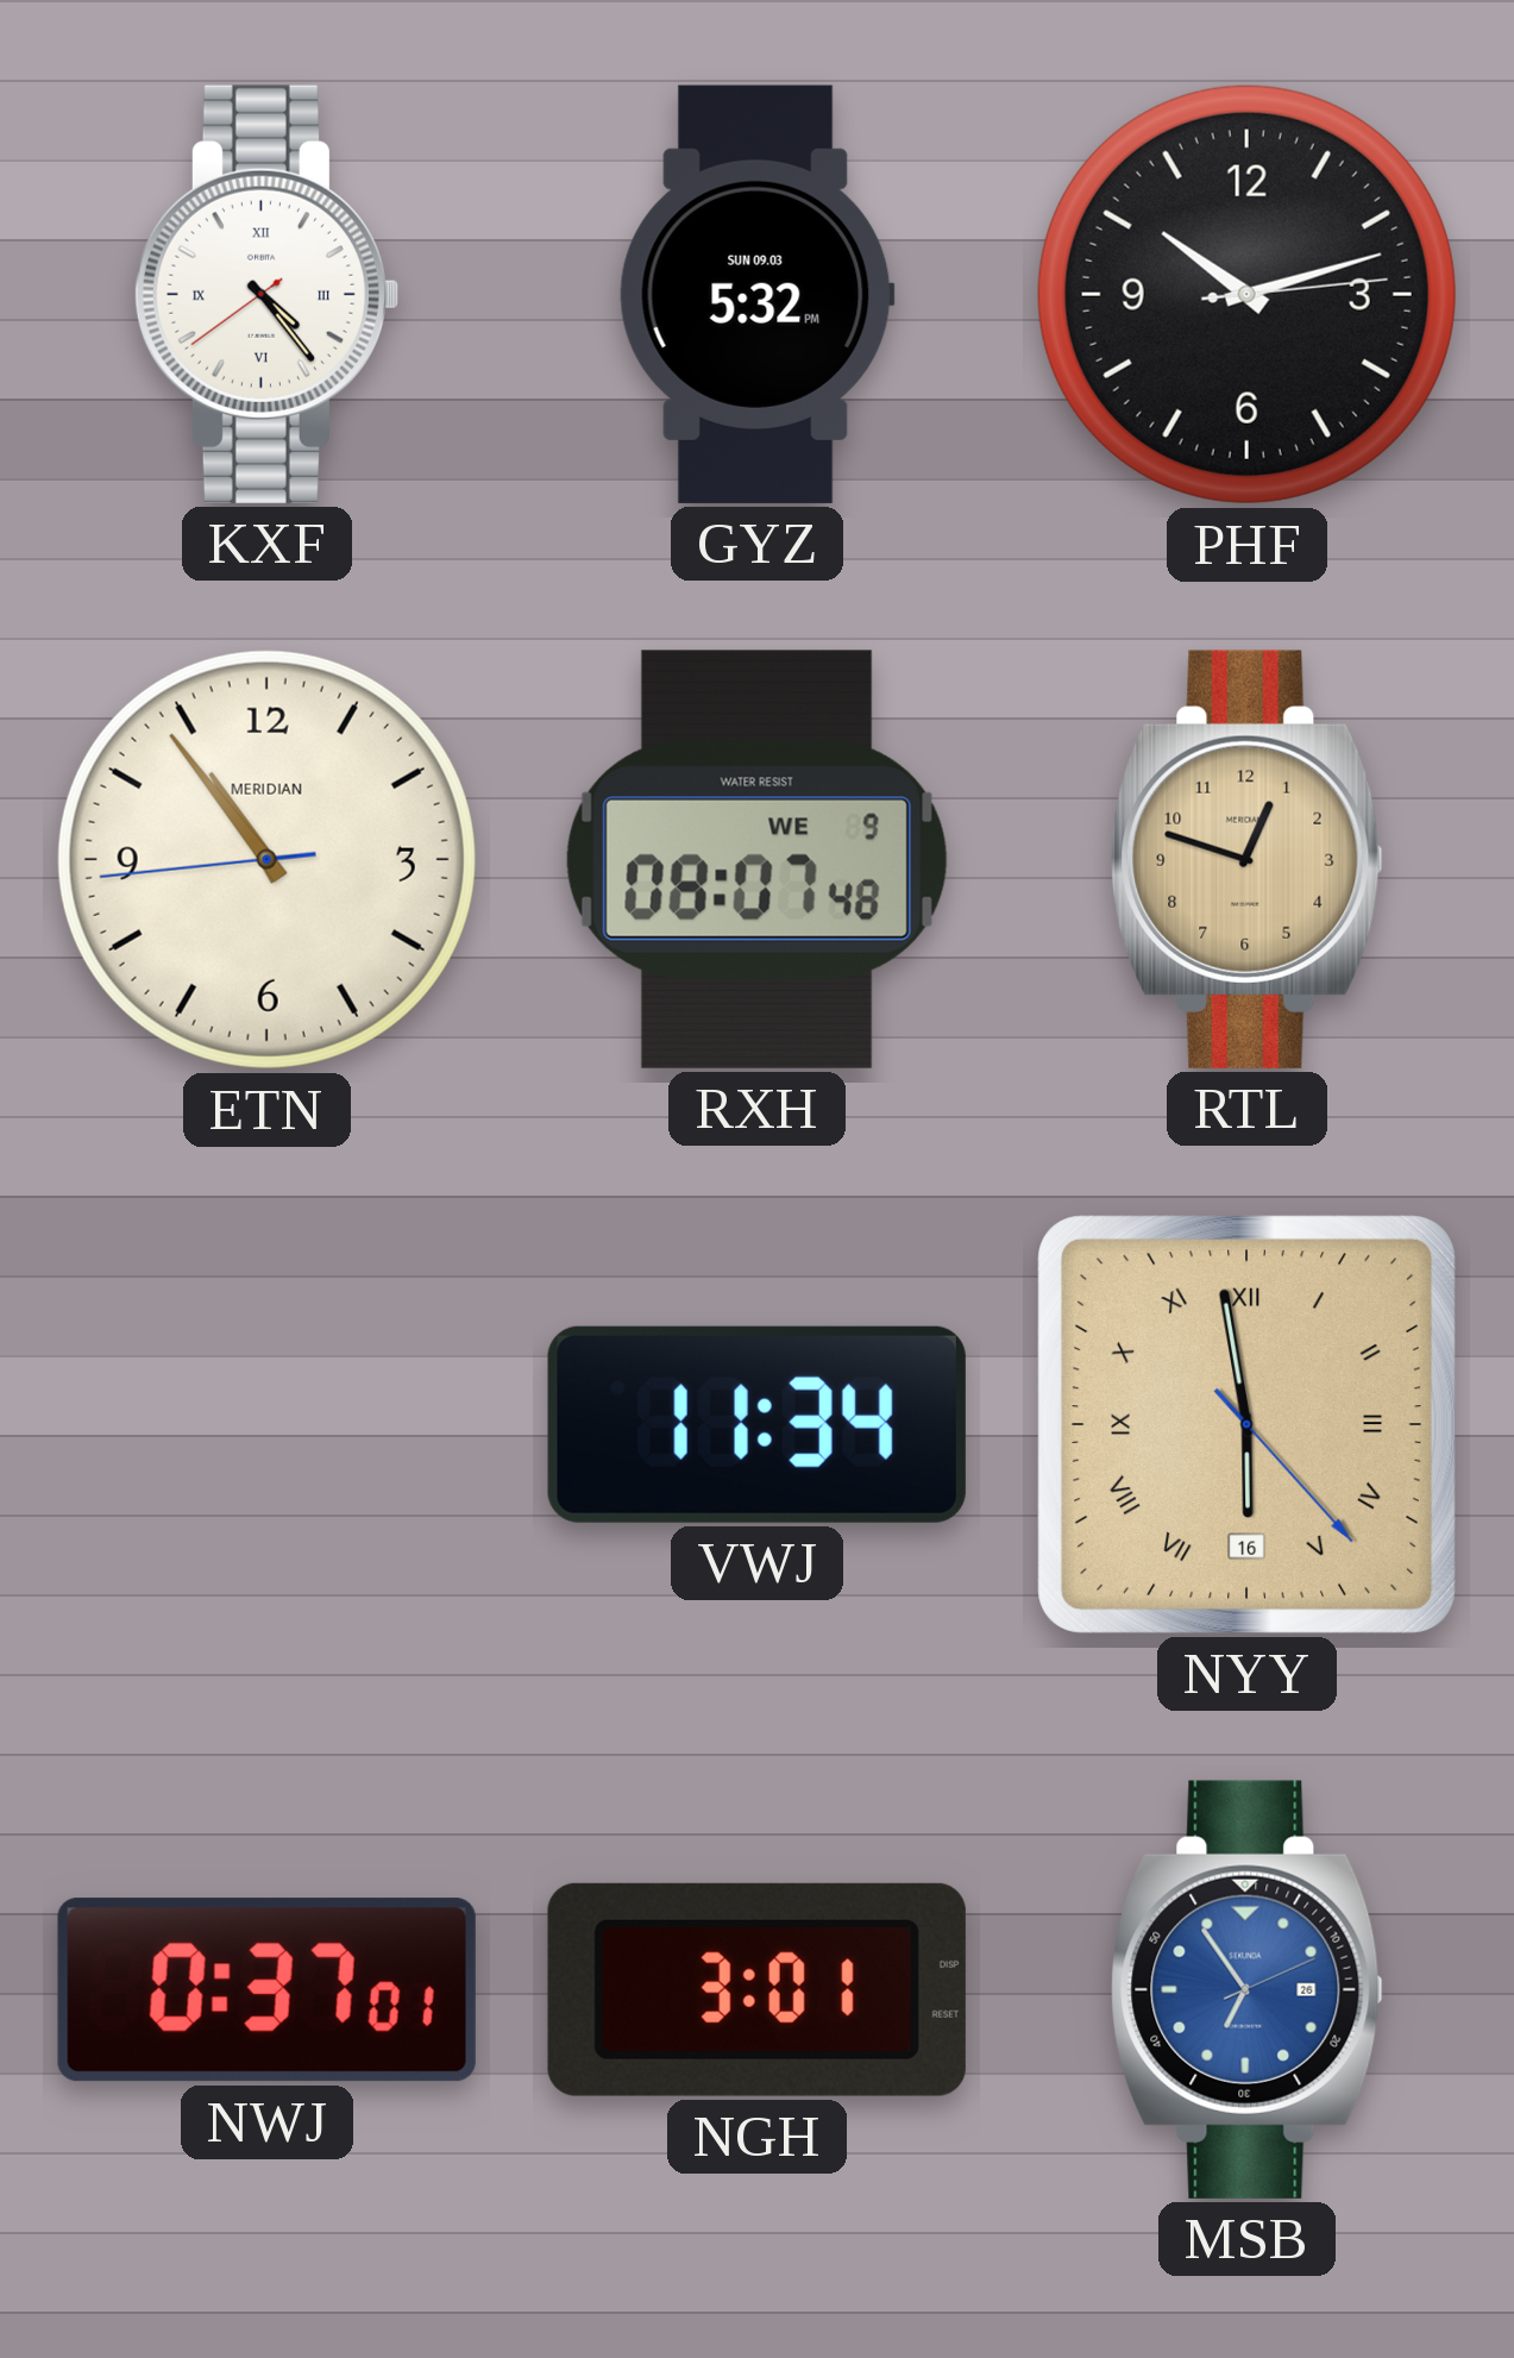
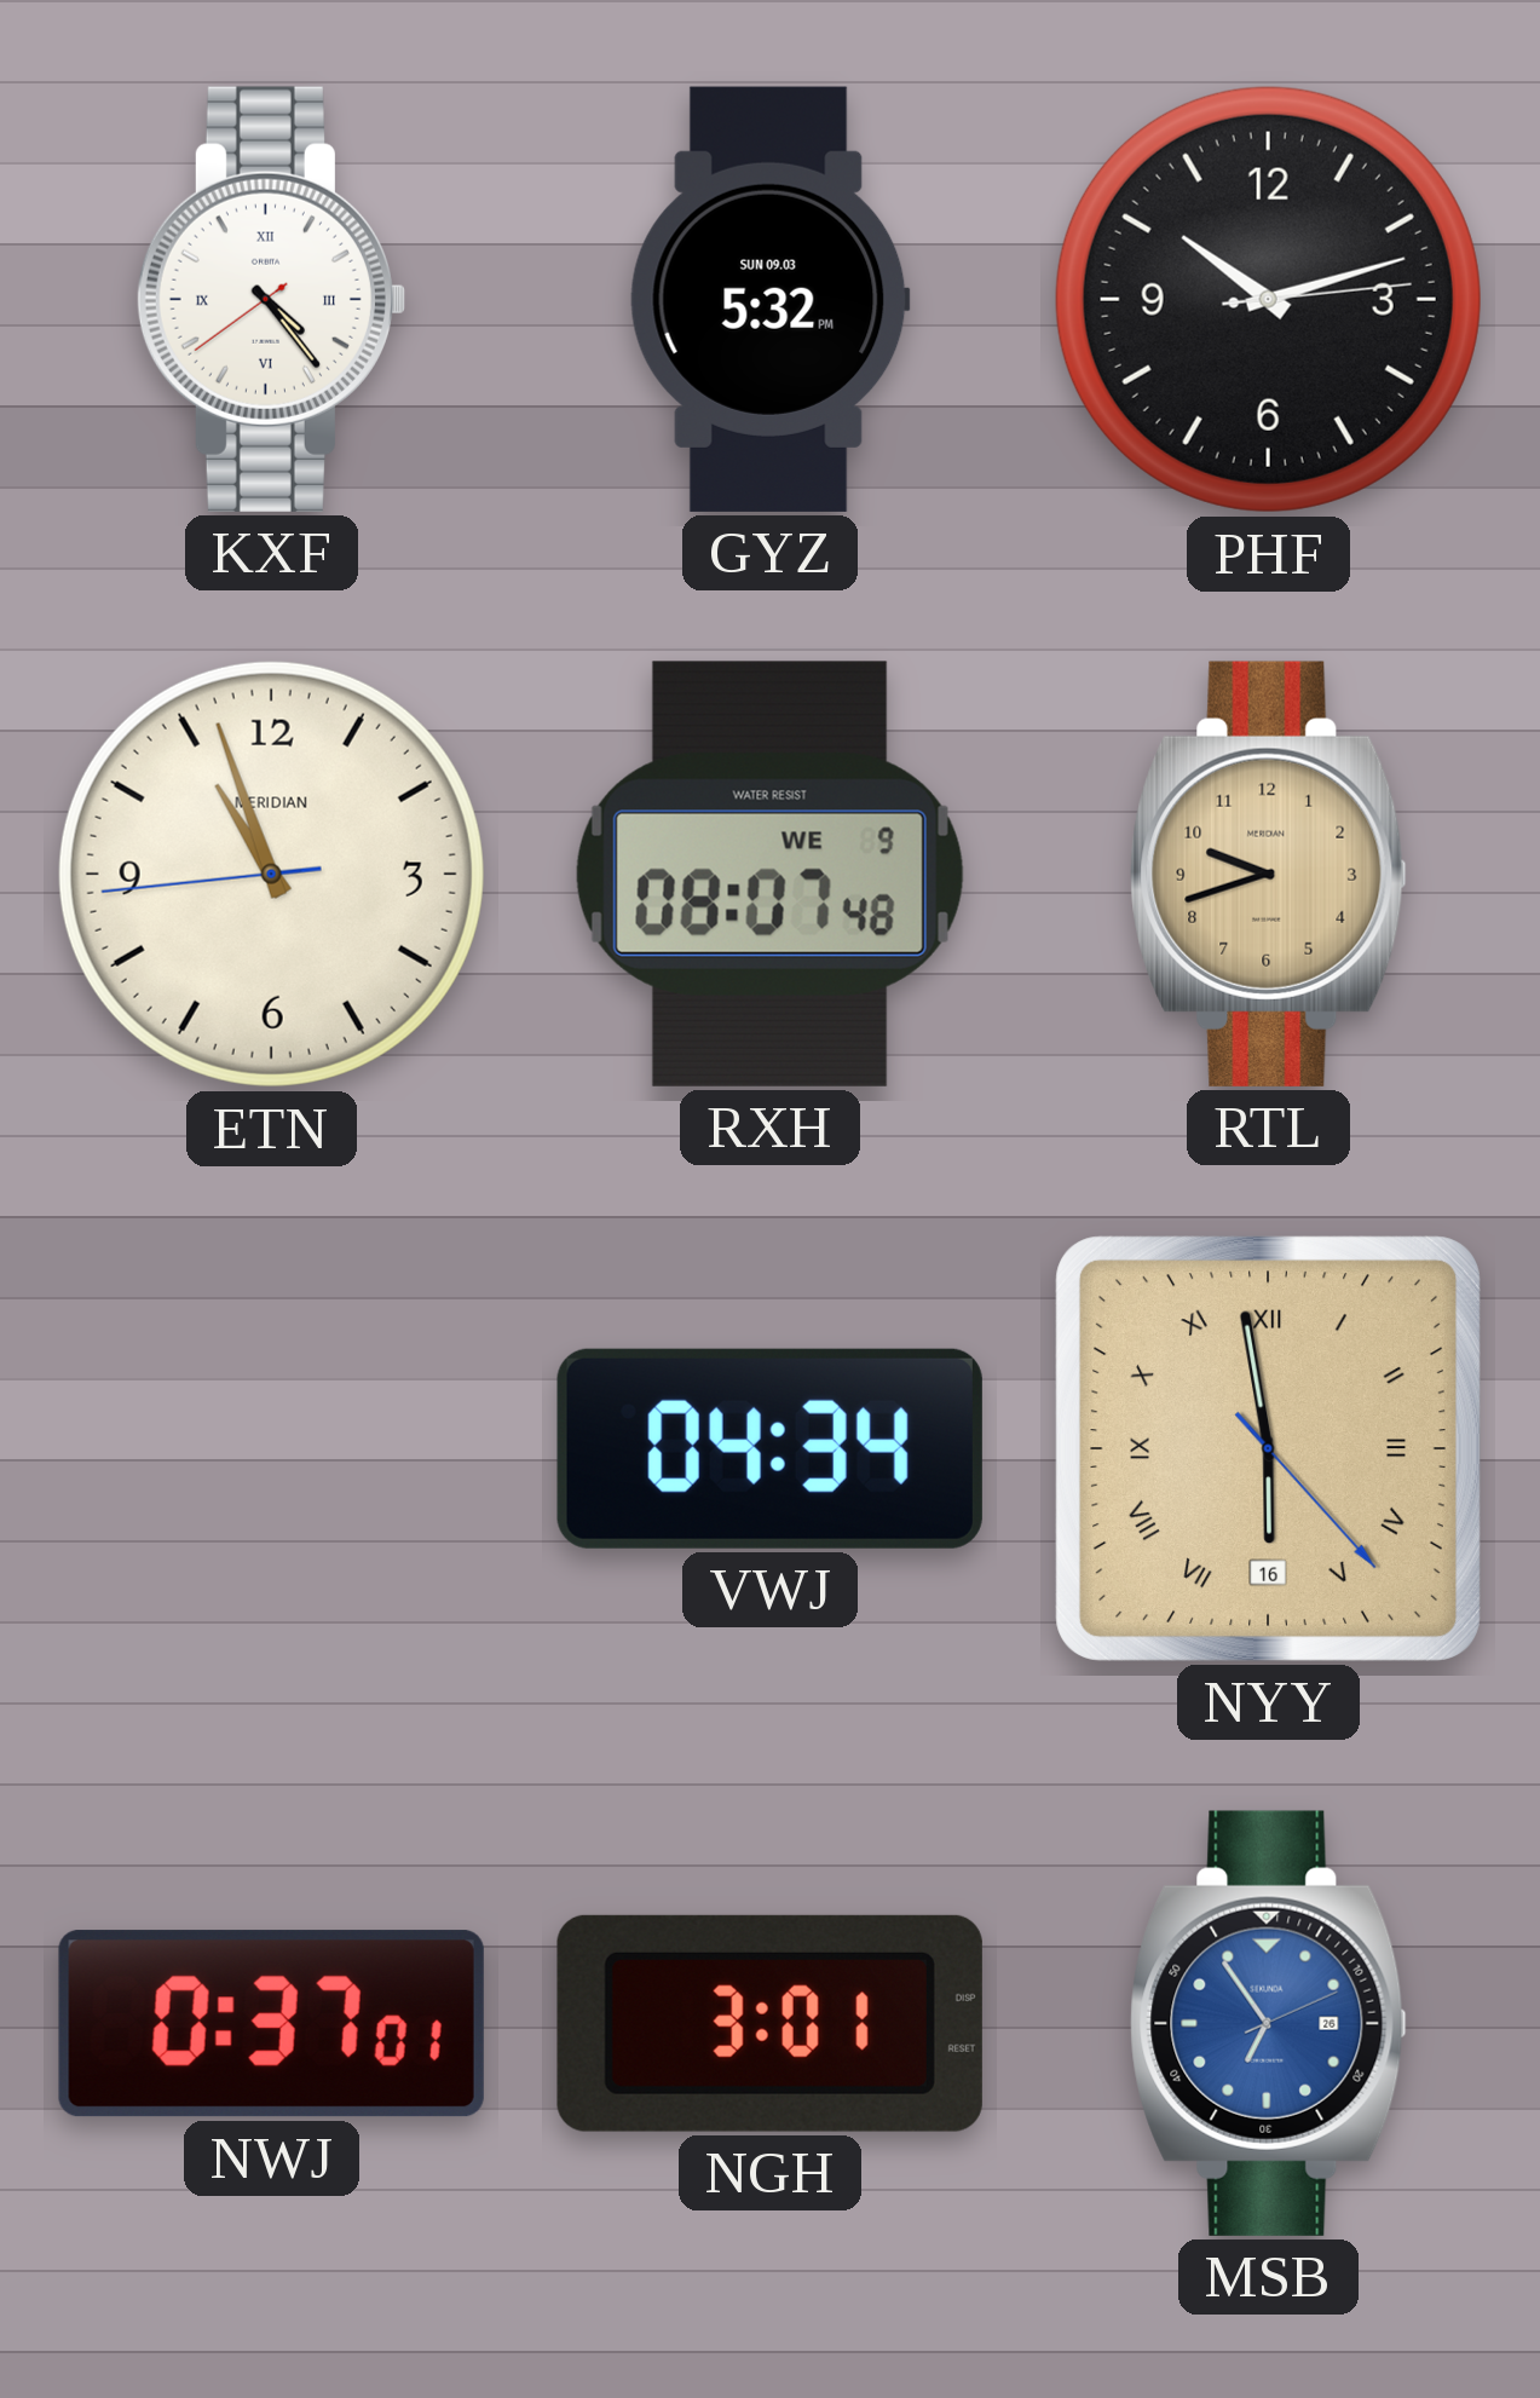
ETN: 10:53 -> 10:56 (271, 874)
RTL: 12:48 -> 9:42 (1269, 874)
VWJ: 11:34 -> 04:34 (769, 1448)
